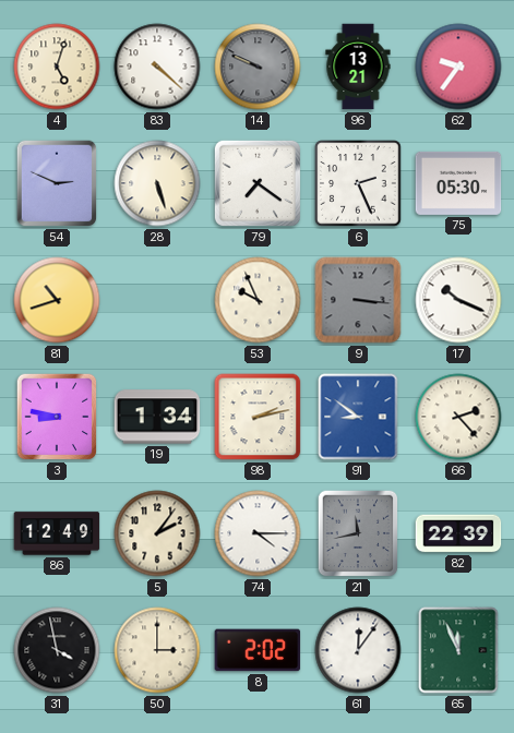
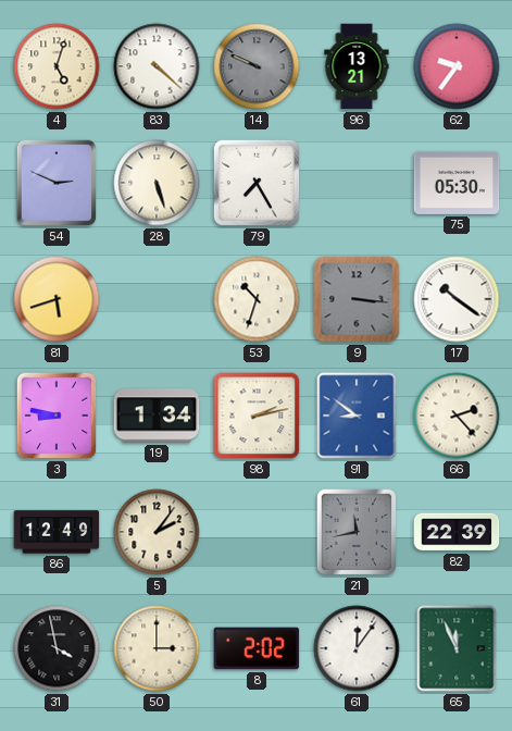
79: 7:21 -> 7:25 (257, 183)
6: 2:26 -> none (358, 183)
81: 10:42 -> 5:42 (57, 299)
53: 9:56 -> 10:33 (257, 299)
17: 10:19 -> 10:21 (457, 299)
74: 4:15 -> none (258, 533)
